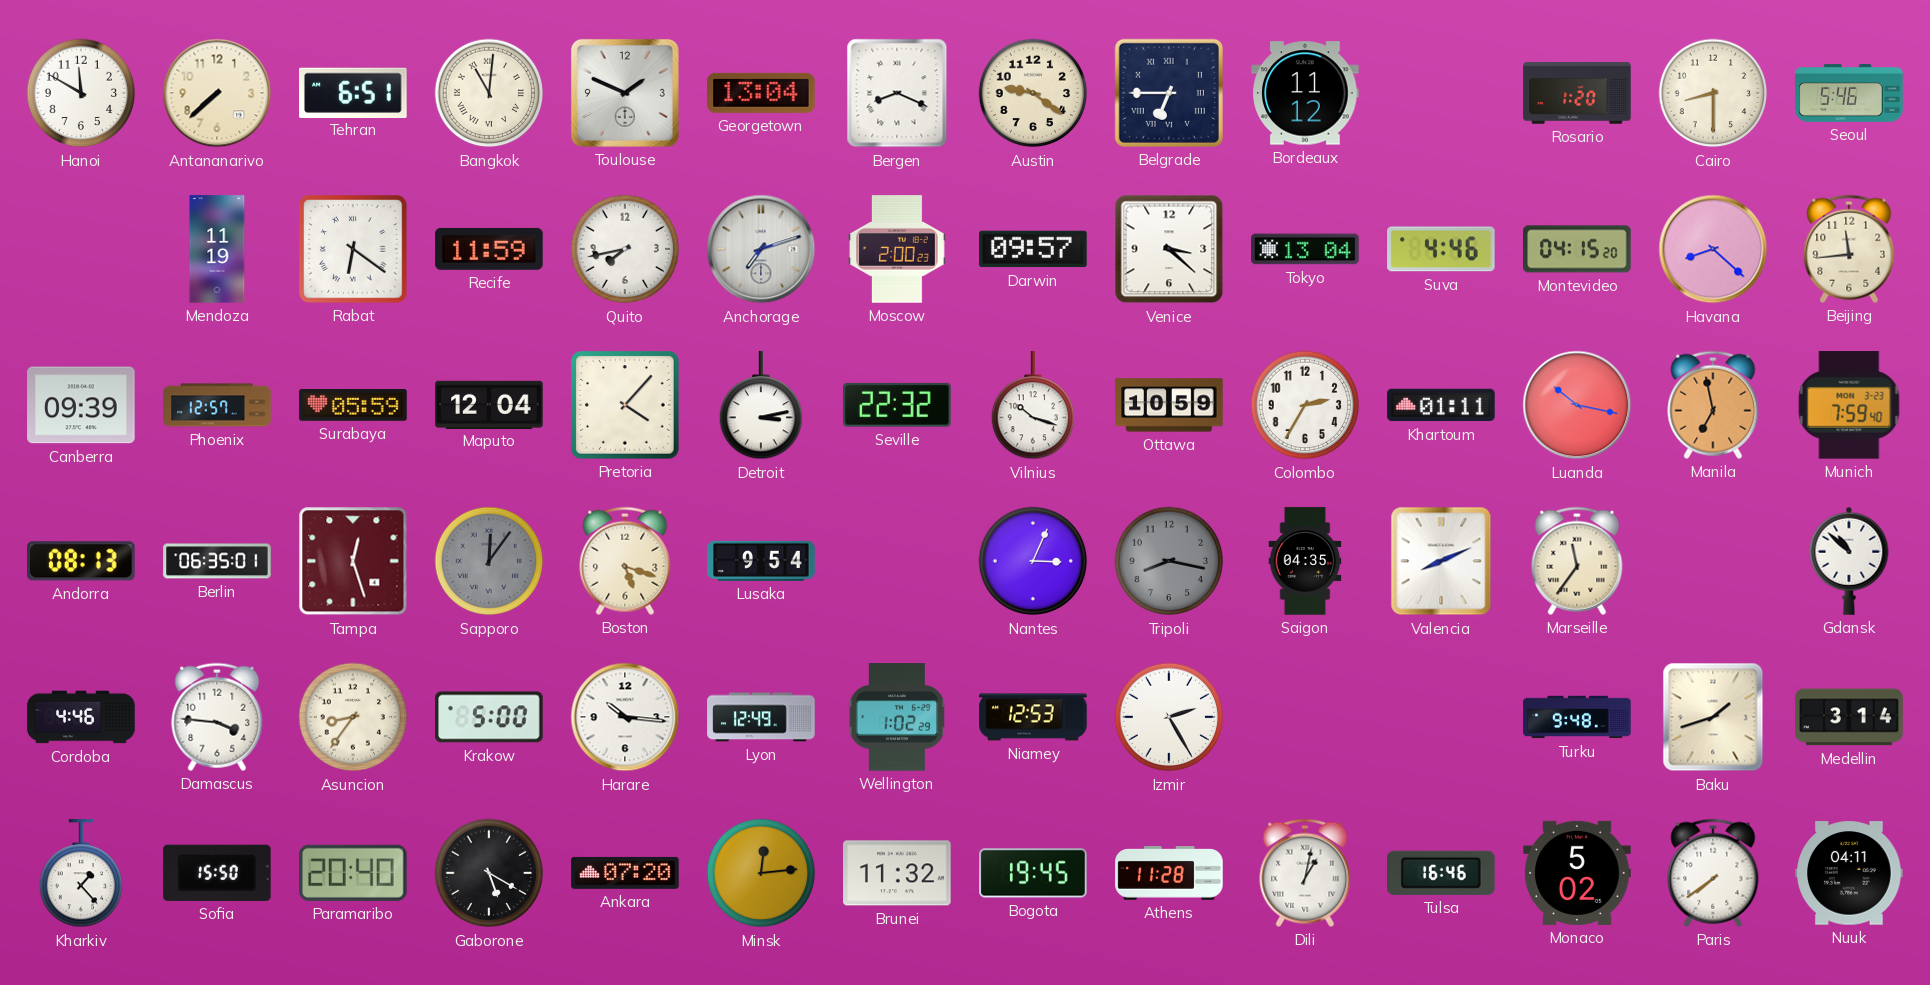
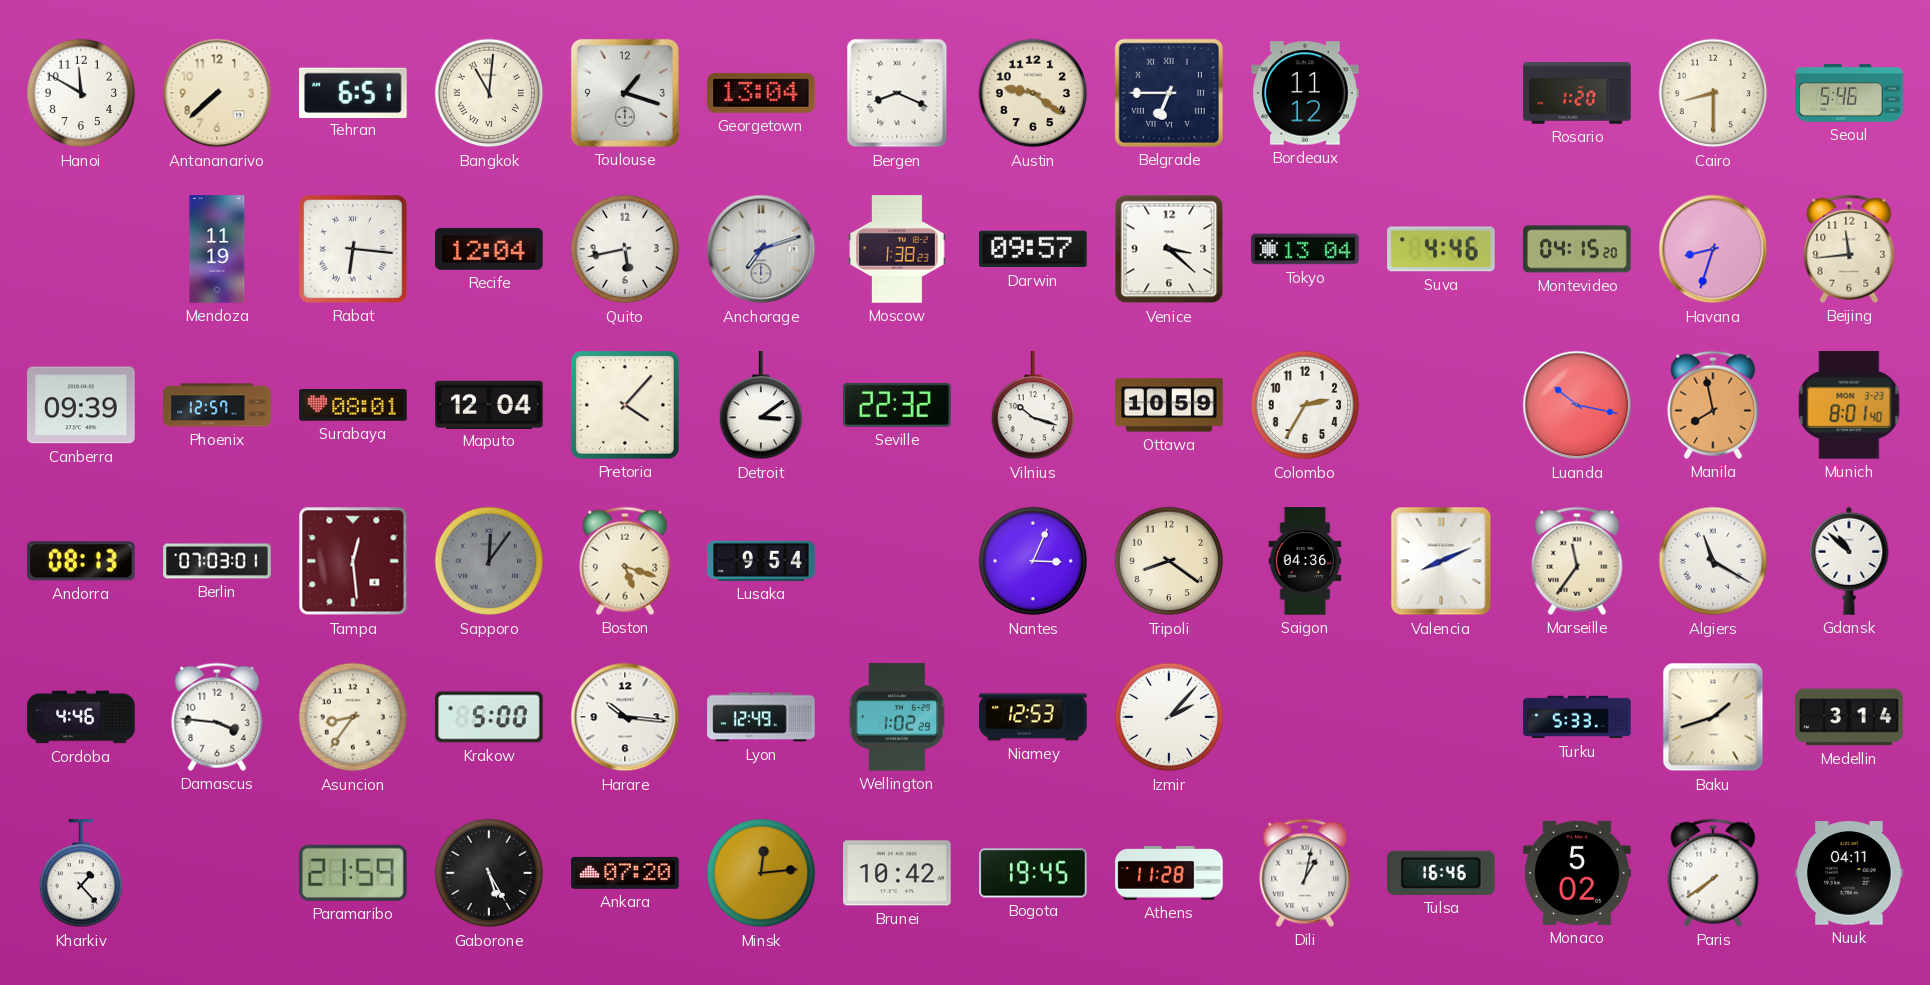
Toulouse: 1:49 -> 1:18 (625, 93)
Rabat: 6:21 -> 6:16 (353, 249)
Recife: 11:59 -> 12:04 (489, 249)
Quito: 7:43 -> 5:43 (625, 249)
Moscow: 2:00 -> 1:38 (897, 249)
Havana: 8:22 -> 8:33 (1713, 249)
Surabaya: 05:59 -> 08:01 (353, 406)
Detroit: 3:13 -> 3:09 (760, 406)
Khartoum: 01:11 -> none (1441, 405)
Manila: 6:58 -> 7:58 (1713, 405)
Munich: 7:59 -> 8:01 (1849, 405)
Berlin: 06:35 -> 07:03 (217, 561)
Tampa: 12:27 -> 12:29 (353, 561)
Tripoli: 8:17 -> 8:21 (1169, 561)
Tripoli dial: grey -> cream (1169, 561)
Saigon: 04:35 -> 04:36 (1305, 561)
Algiers: none -> 11:20 (1713, 561)
Izmir: 2:25 -> 2:07 (1169, 717)
Turku: 9:48 -> 5:33 (1577, 717)
Sofia: 15:50 -> none (217, 873)
Paramaribo: 20:40 -> 21:59 (354, 873)
Gaborone: 5:20 -> 5:25 (489, 873)
Brunei: 11:32 -> 10:42 (897, 873)
